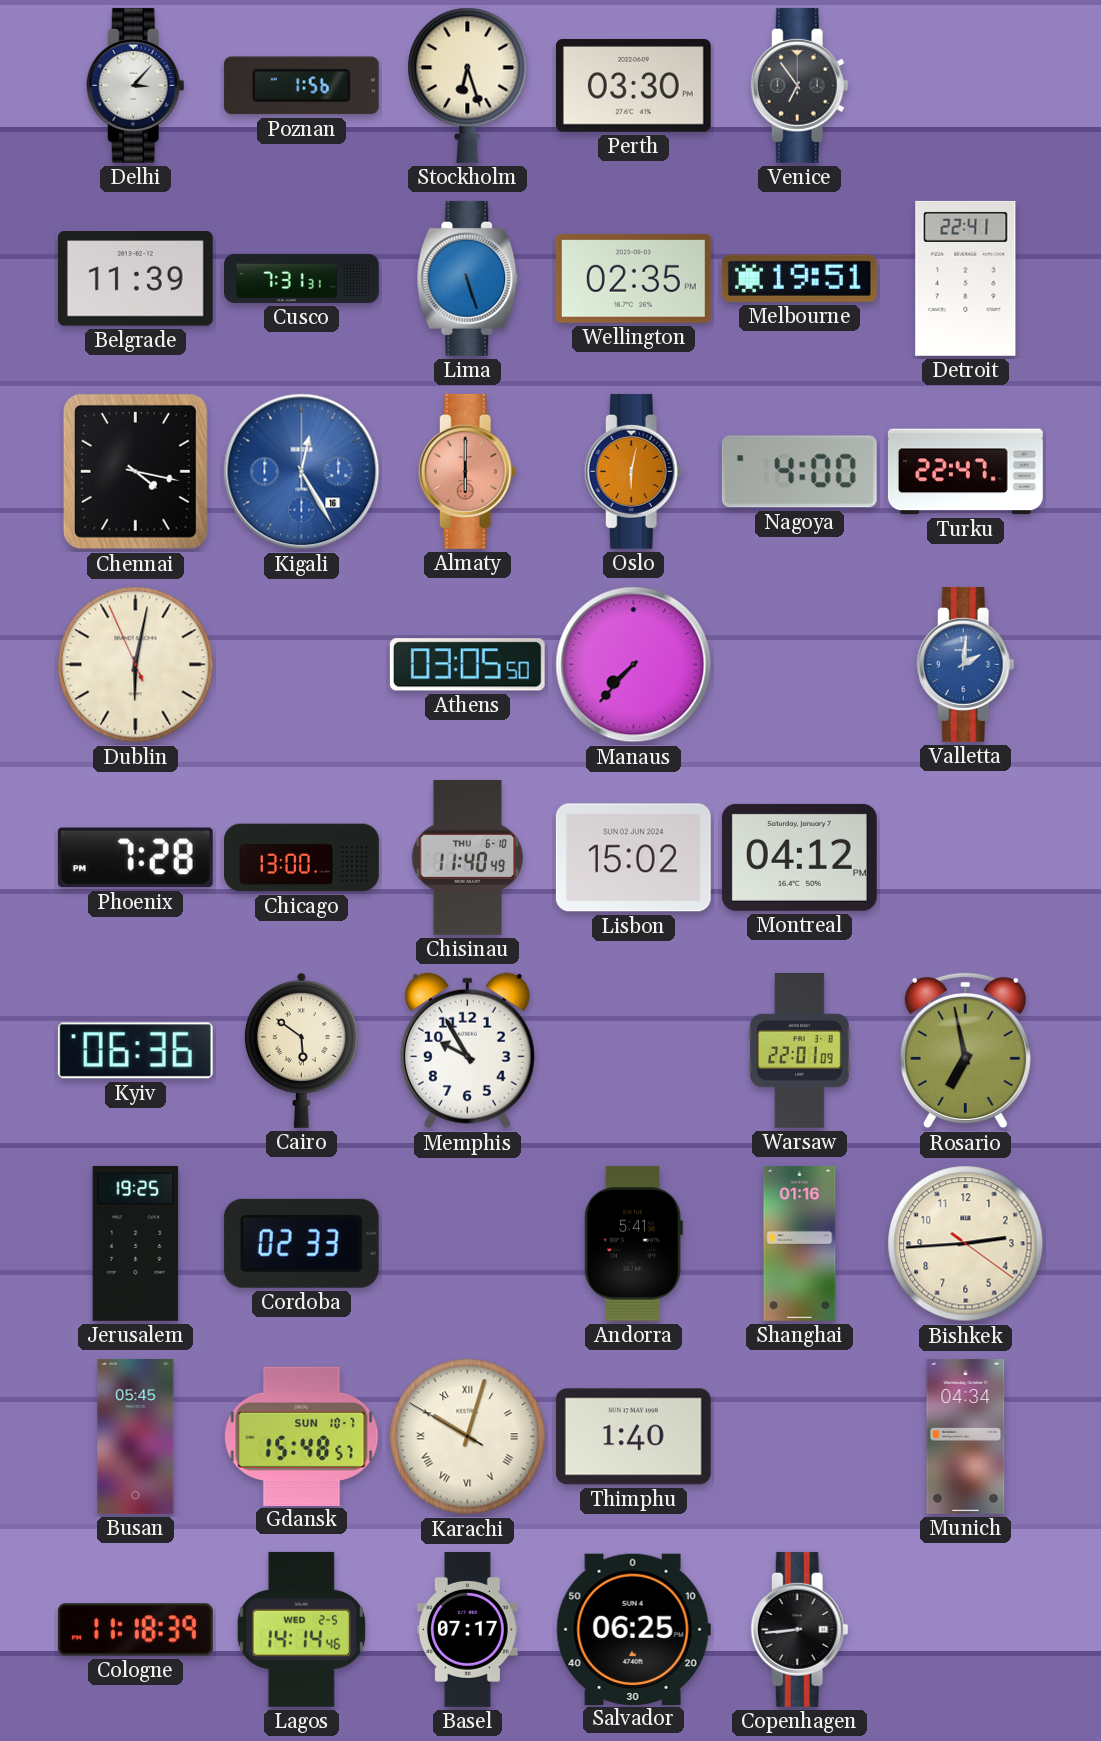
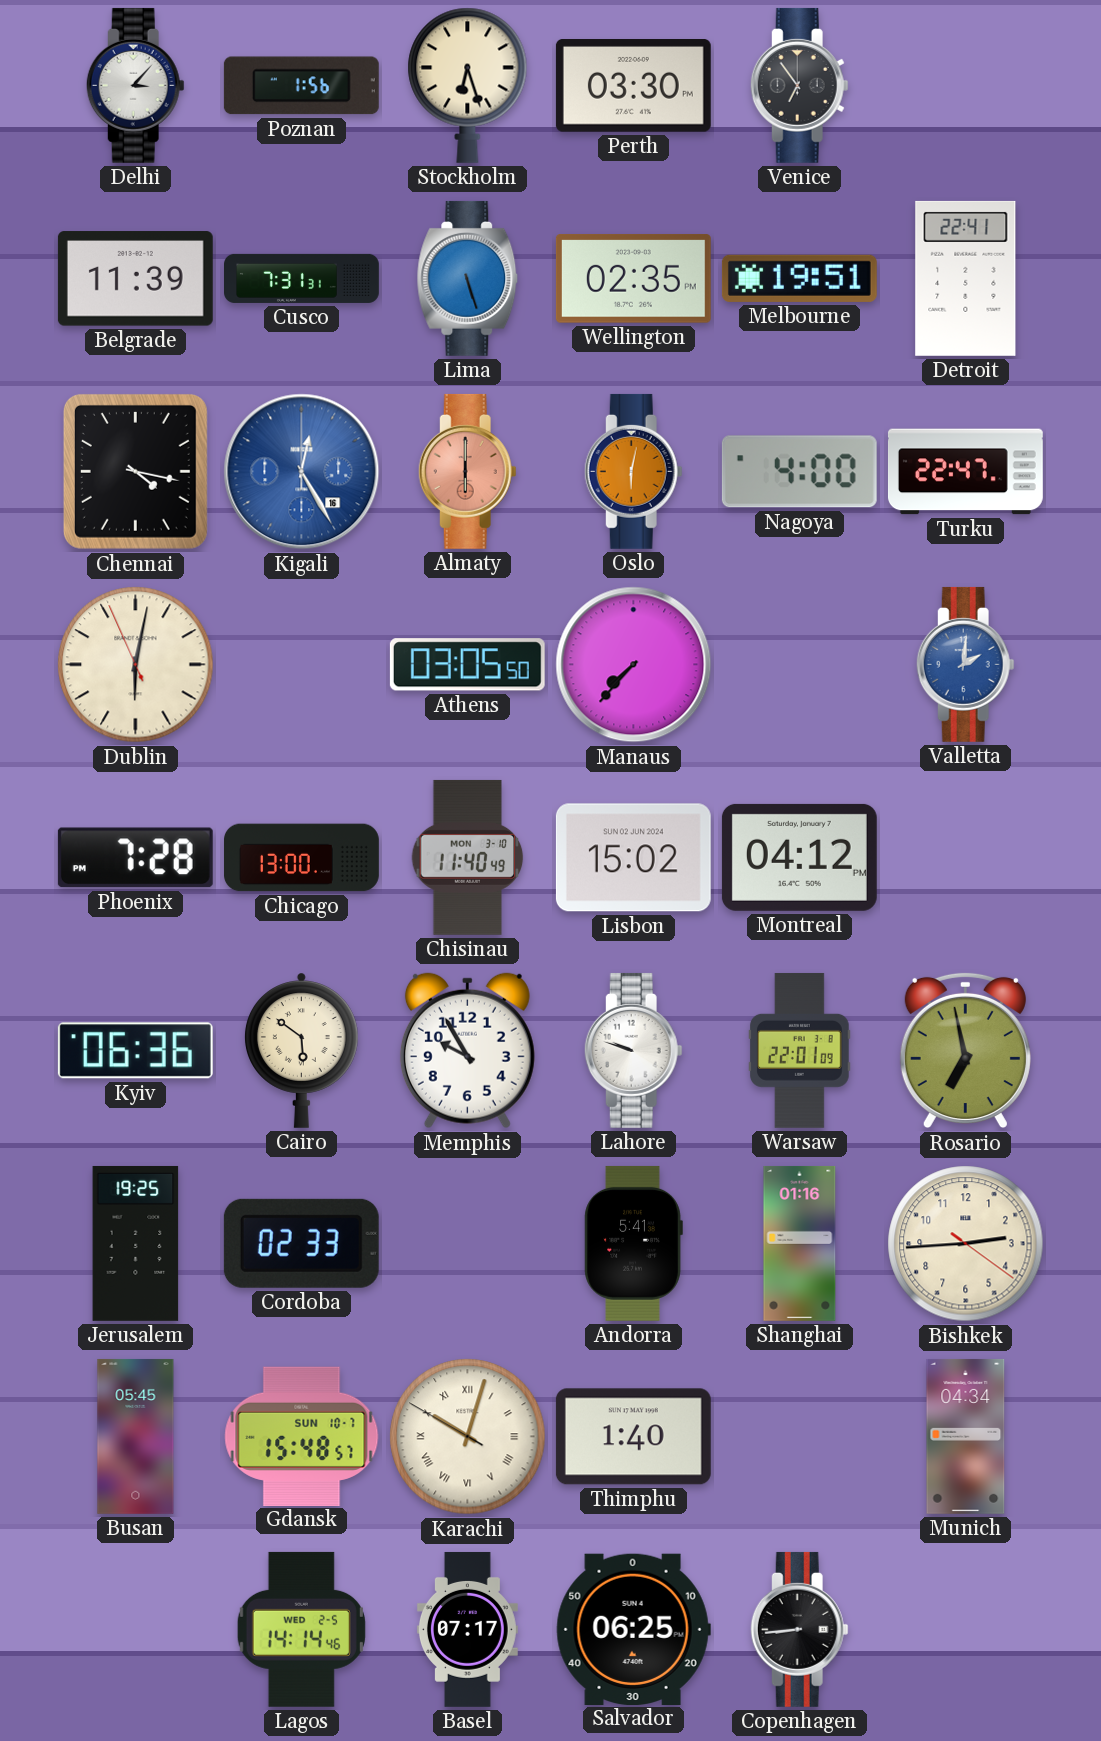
Chisinau date: THU 6-10 -> MON 3-10 (468, 857)
Lahore: none -> 9:48 (633, 1050)
Cologne: 11:18 -> none (135, 1630)
